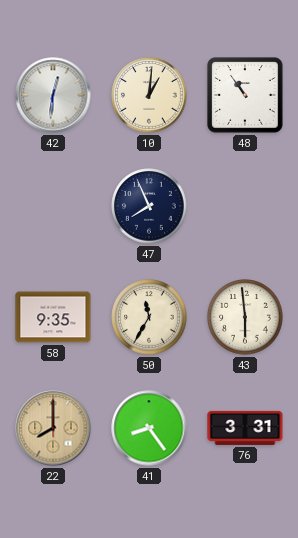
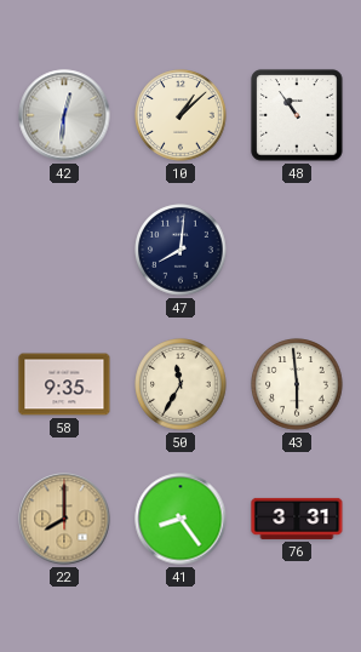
10: 1:01 -> 1:08 (180, 115)
47: 7:56 -> 8:01 (180, 250)
